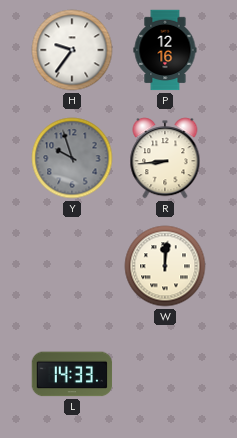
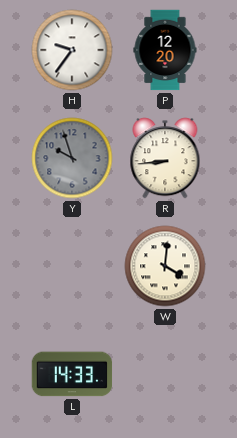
P: 12:16 -> 12:20 (165, 50)
W: 12:01 -> 4:01 (165, 266)
